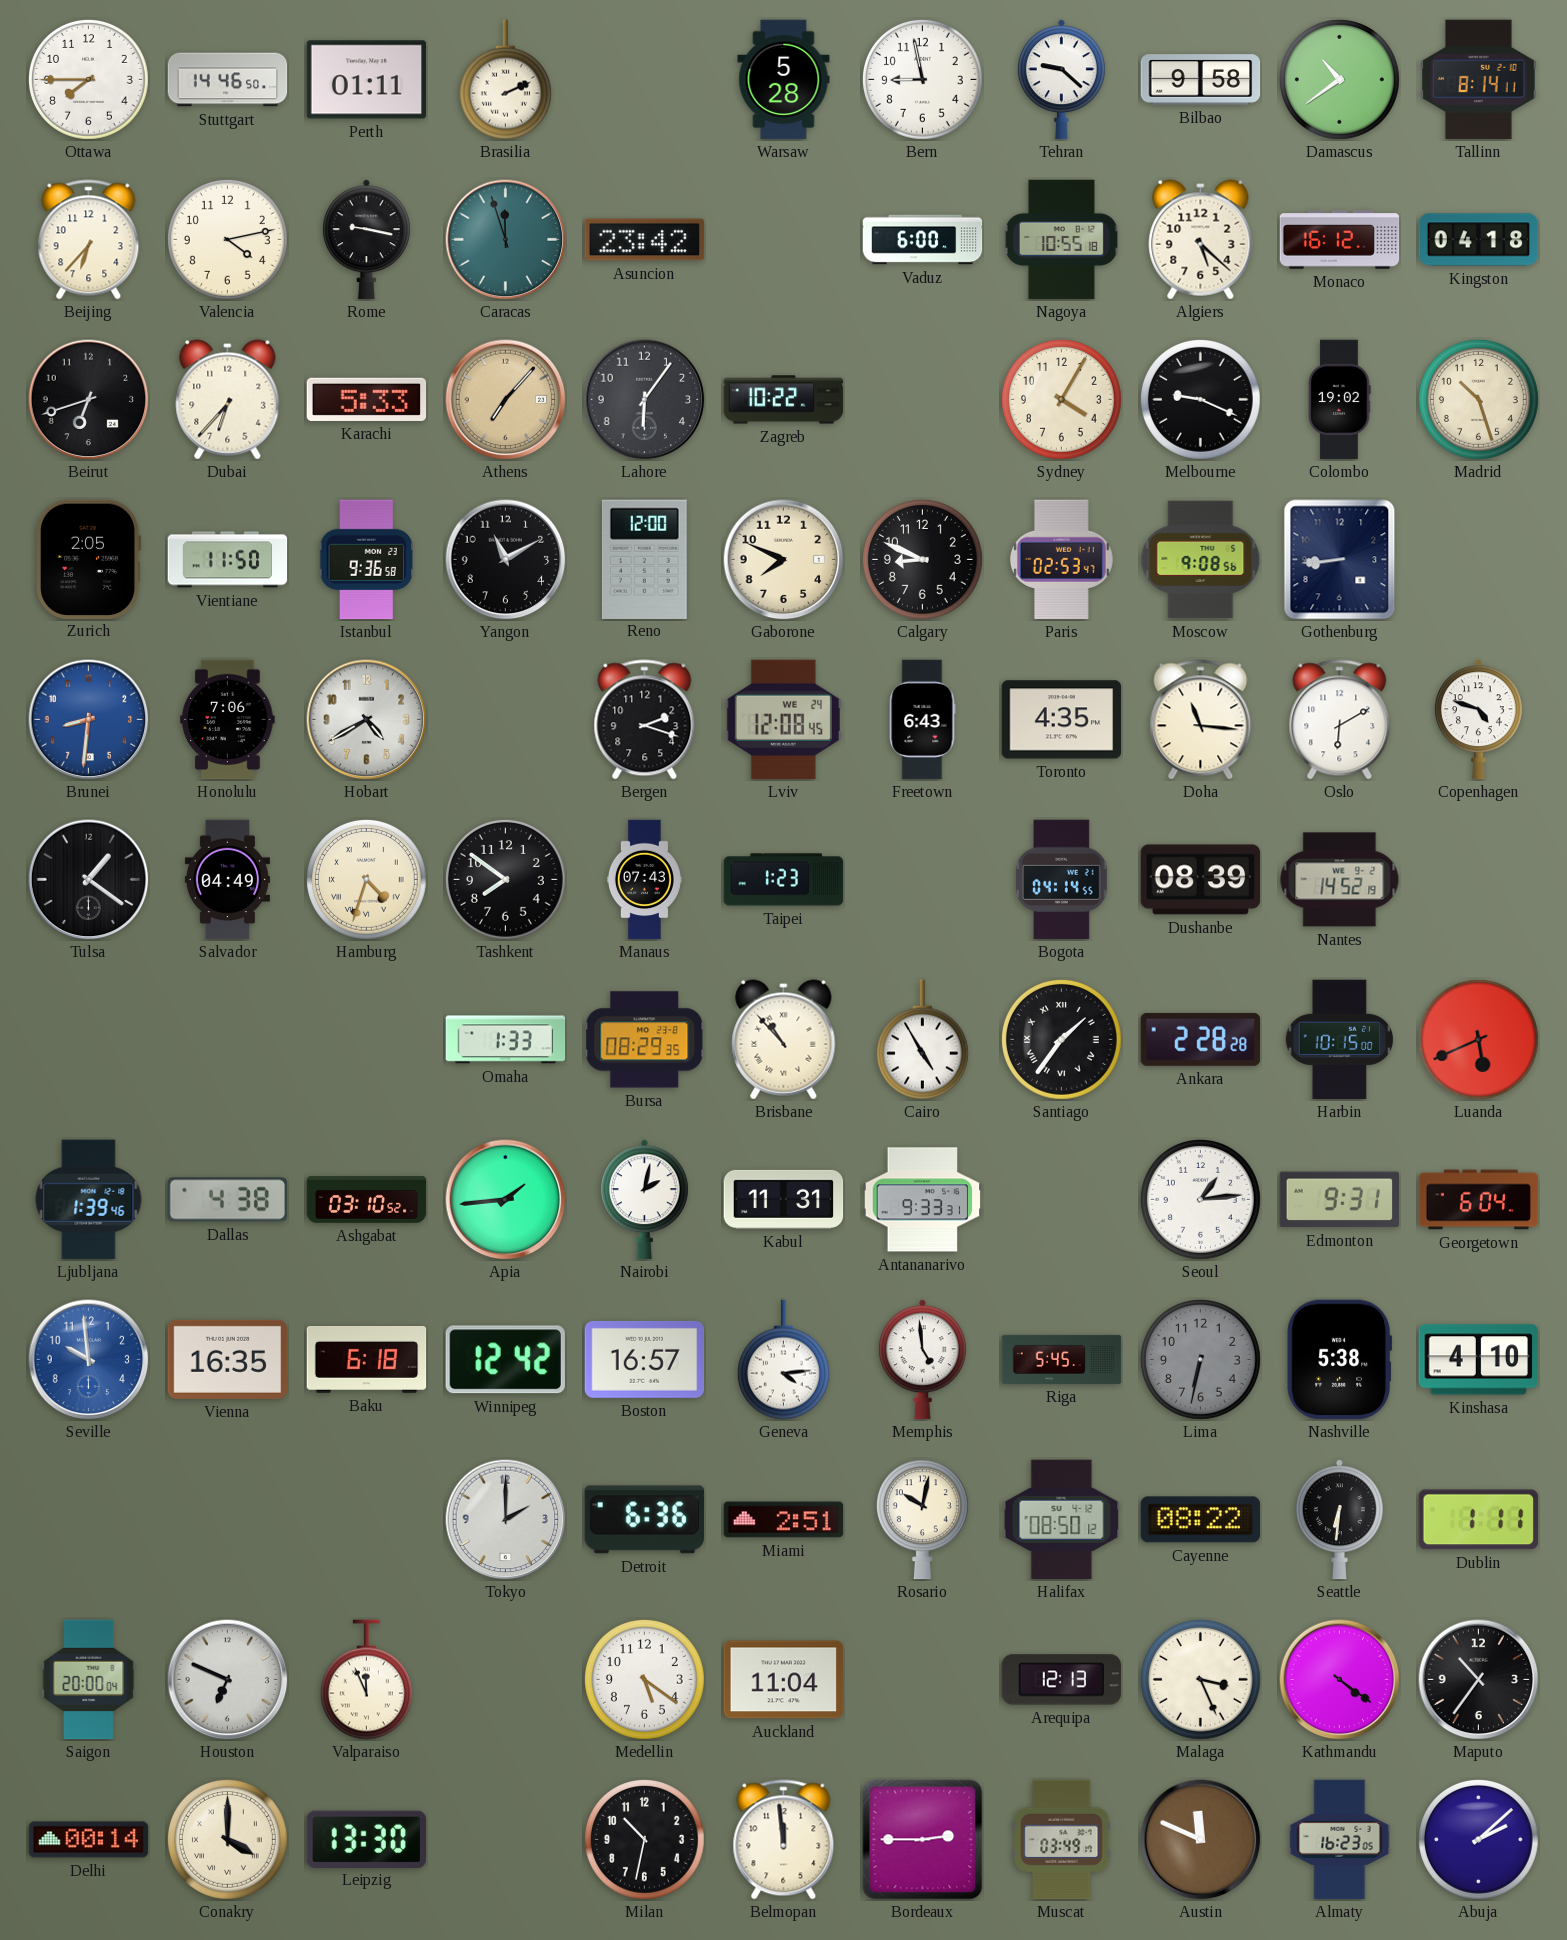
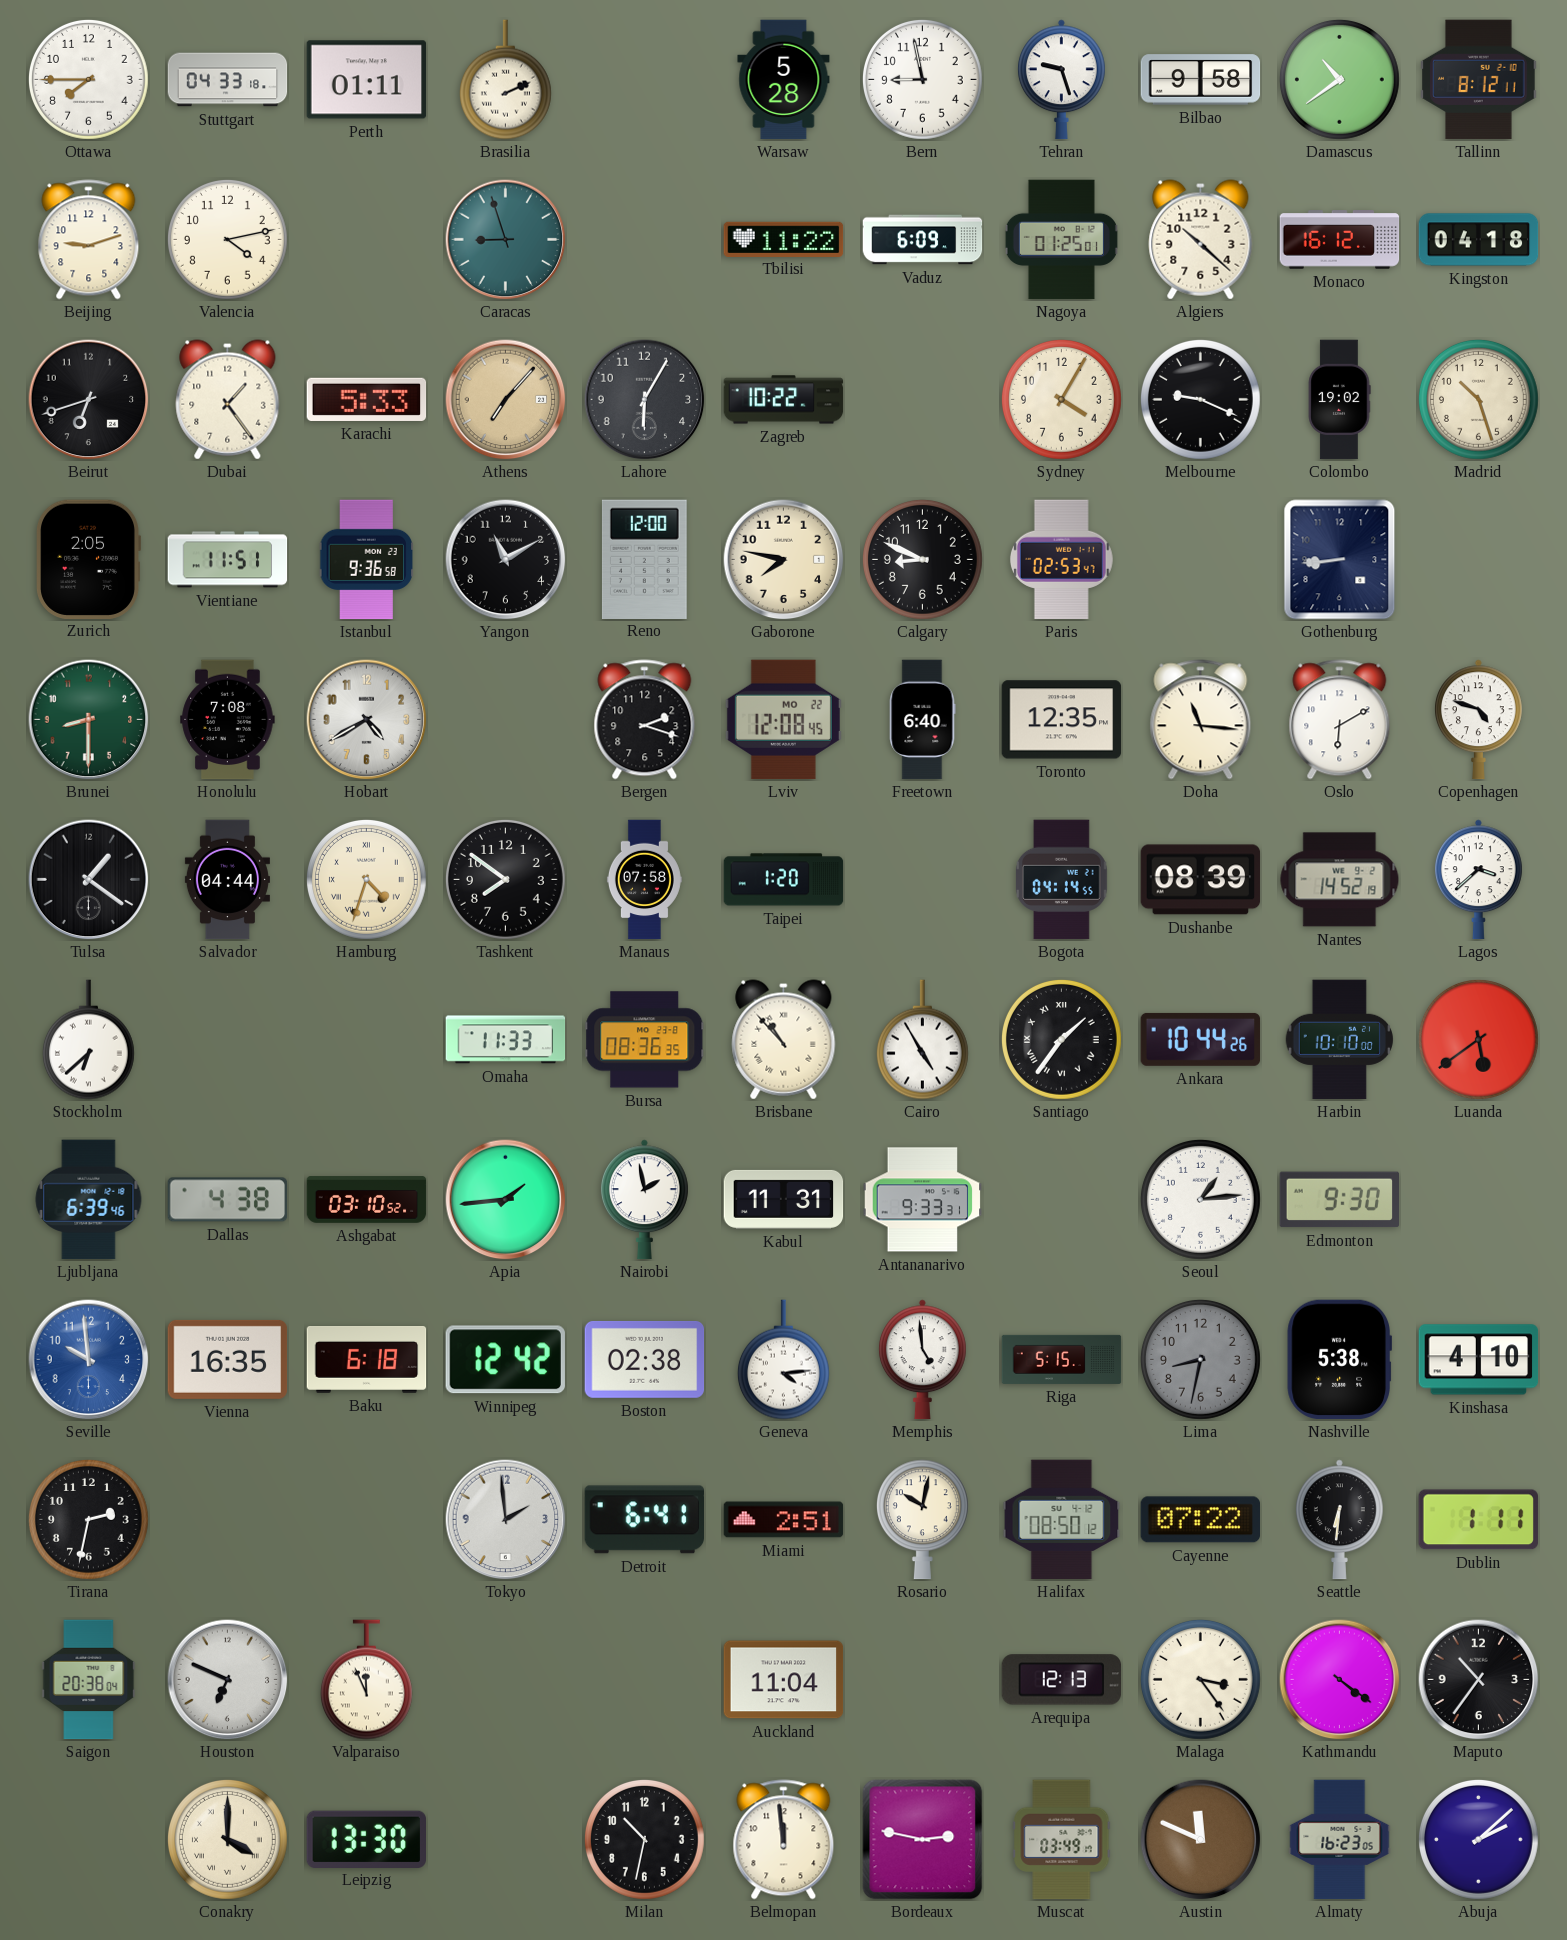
Stuttgart: 14:46 -> 04:33 (228, 80)
Tehran: 9:22 -> 9:27 (1061, 80)
Tallinn: 8:14 -> 8:12 (1479, 80)
Beijing: 6:37 -> 9:12 (89, 240)
Rome: 9:17 -> none (366, 240)
Caracas: 11:57 -> 8:57 (506, 240)
Asuncion: 23:42 -> none (645, 240)
Tbilisi: none -> 11:22 (784, 239)
Vaduz: 6:00 -> 6:09 (923, 240)
Nagoya: 10:55 -> 01:25 (1061, 240)
Algiers: 5:22 -> 10:22 (1201, 240)
Dubai: 6:37 -> 1:24 (228, 400)
Lahore: 6:06 -> 6:05 (645, 400)
Vientiane: 11:50 -> 11:51 (228, 560)
Gaborone: 7:49 -> 7:47 (784, 560)
Moscow: 9:08 -> none (1201, 560)
Brunei: 8:31 -> 8:30 (89, 720)
Brunei dial: blue -> green (89, 720)
Honolulu: 7:06 -> 7:08 (228, 720)
Lviv date: WE 24 -> MO 22 (783, 720)
Freetown: 6:43 -> 6:40 (922, 720)
Toronto: 4:35 -> 12:35 (1062, 720)
Salvador: 04:49 -> 04:44 (227, 880)
Manaus: 07:43 -> 07:58 (644, 880)
Taipei: 1:23 -> 1:20 (784, 880)
Lagos: none -> 3:38 (1478, 880)
Stockholm: none -> 6:38 (88, 1040)
Omaha: 1:33 -> 11:33 (506, 1040)
Bursa: 08:29 -> 08:36 (645, 1040)
Ankara: 2:28 -> 10:44 (1201, 1039)
Harbin: 10:15 -> 10:10 (1339, 1040)
Luanda: 5:41 -> 5:39 (1478, 1039)
Ljubljana: 1:39 -> 6:39 (89, 1200)
Nairobi: 2:02 -> 1:58 (644, 1200)
Edmonton: 9:31 -> 9:30 (1340, 1200)
Georgetown: 6:04 -> none (1479, 1200)
Boston: 16:57 -> 02:38 (645, 1359)
Riga: 5:45 -> 5:15 (1062, 1359)
Lima: 6:32 -> 8:32 (1200, 1359)
Tirana: none -> 2:32 (88, 1519)
Tokyo: 2:00 -> 1:59 (506, 1520)
Detroit: 6:36 -> 6:41 (644, 1520)
Cayenne: 08:22 -> 07:22 (1200, 1520)
Saigon: 20:00 -> 20:38 (89, 1680)
Medellin: 5:21 -> none (644, 1679)
Malaga: 3:26 -> 3:24 (1200, 1679)
Delhi: 00:14 -> none (89, 1840)
Bordeaux: 2:45 -> 2:47 (923, 1840)
